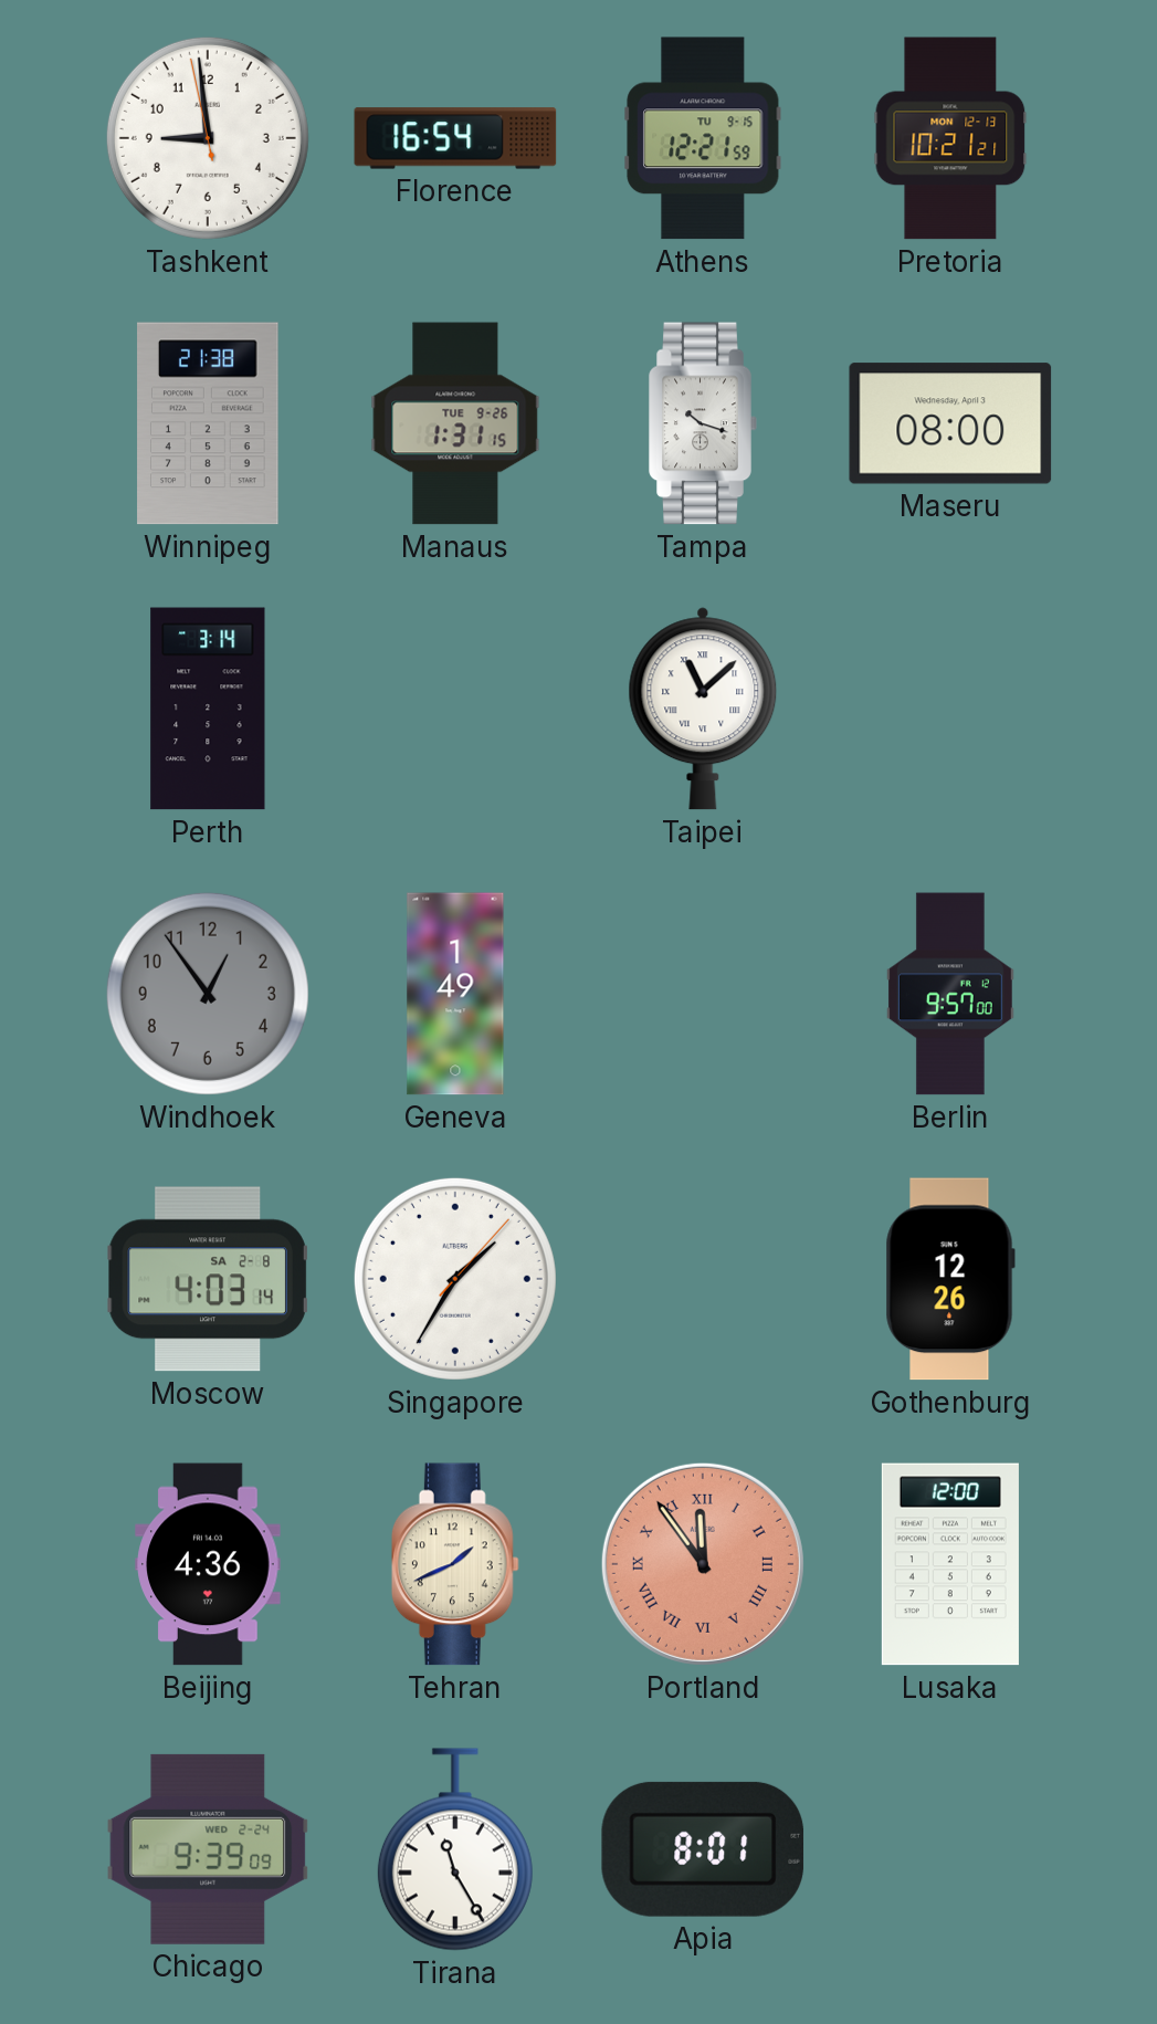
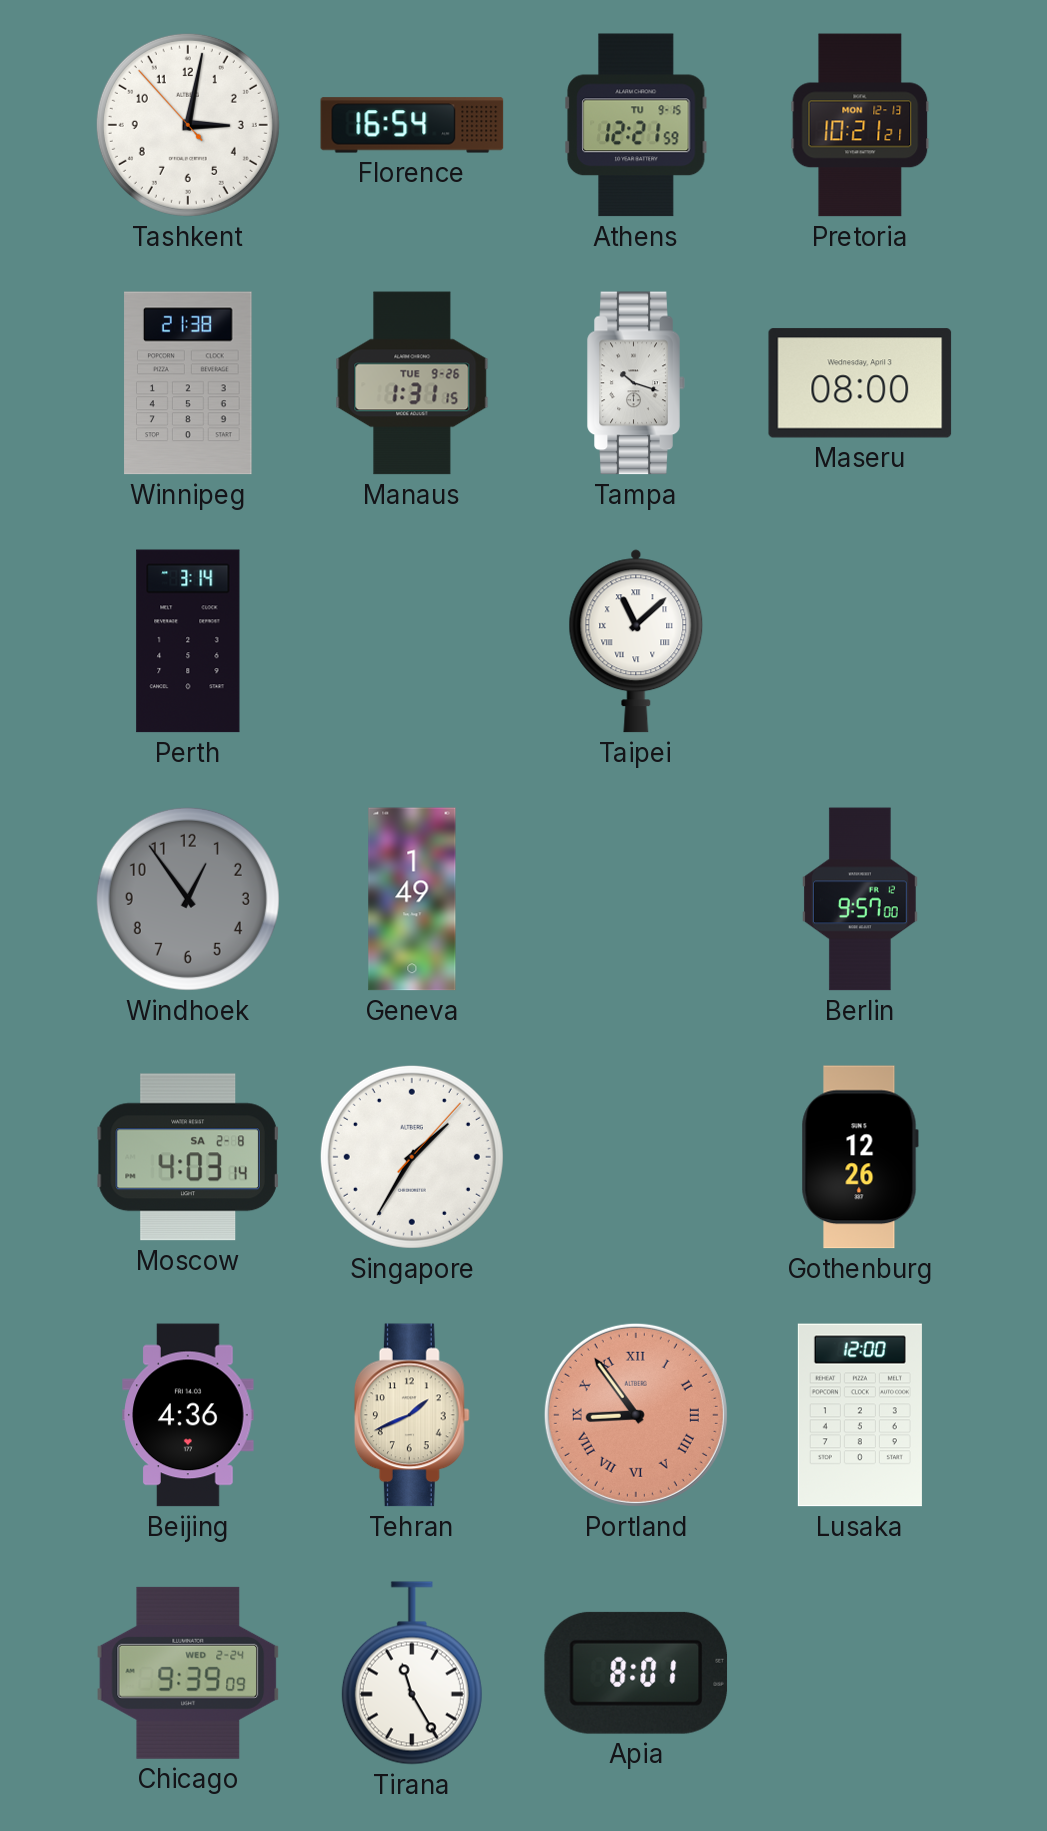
Tashkent: 8:58 -> 3:01 (188, 125)
Portland: 11:54 -> 8:54 (636, 1415)
